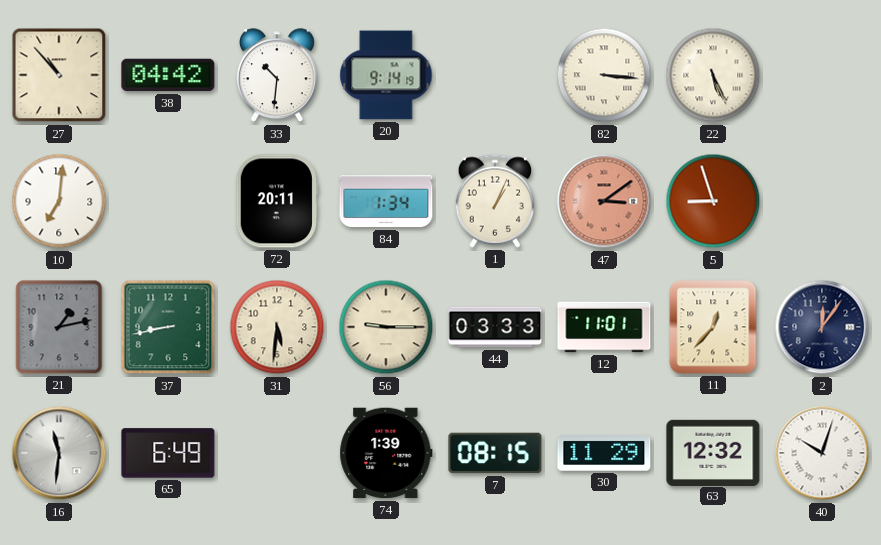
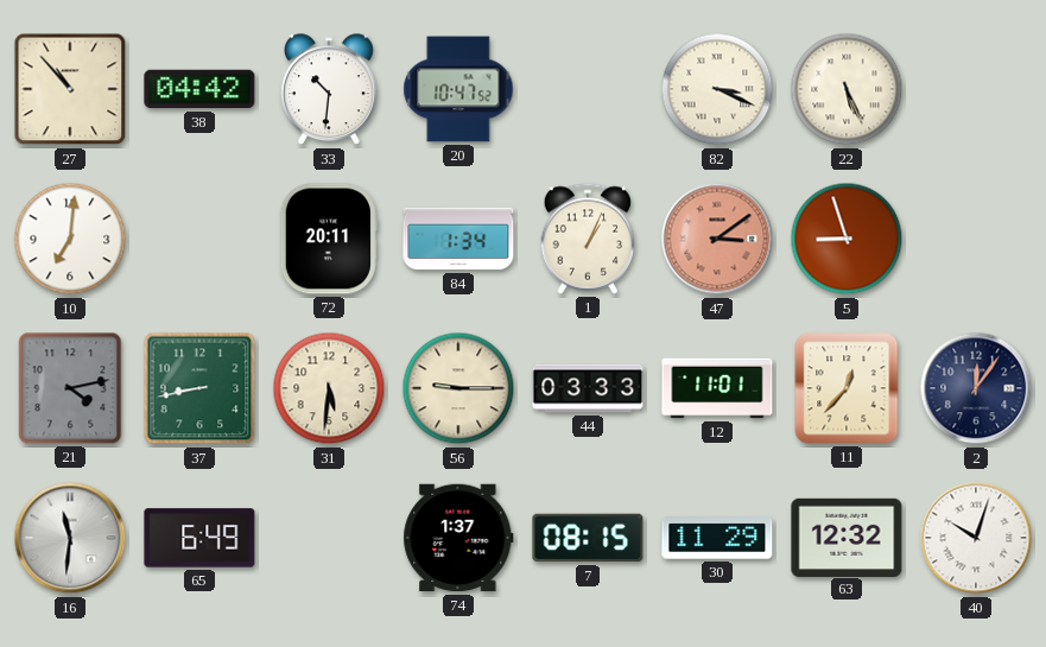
20: 9:14 -> 10:47 (458, 89)
82: 3:16 -> 3:19 (717, 89)
21: 1:13 -> 4:13 (70, 388)
74: 1:39 -> 1:37 (458, 538)
